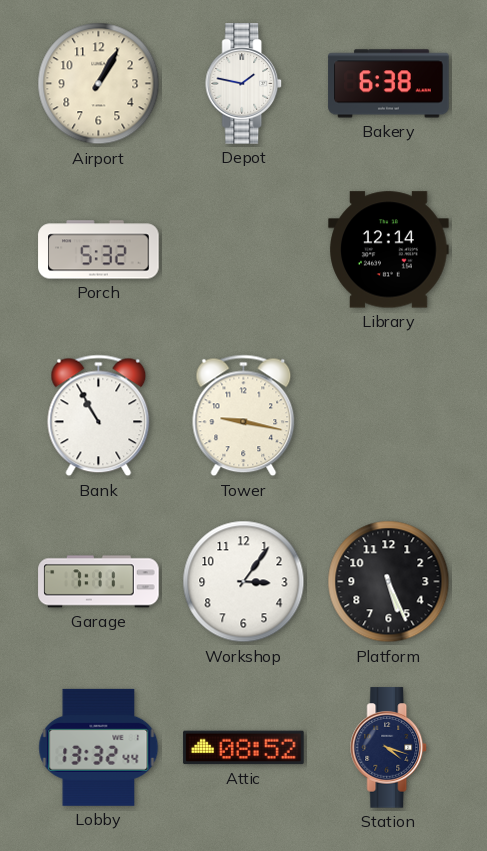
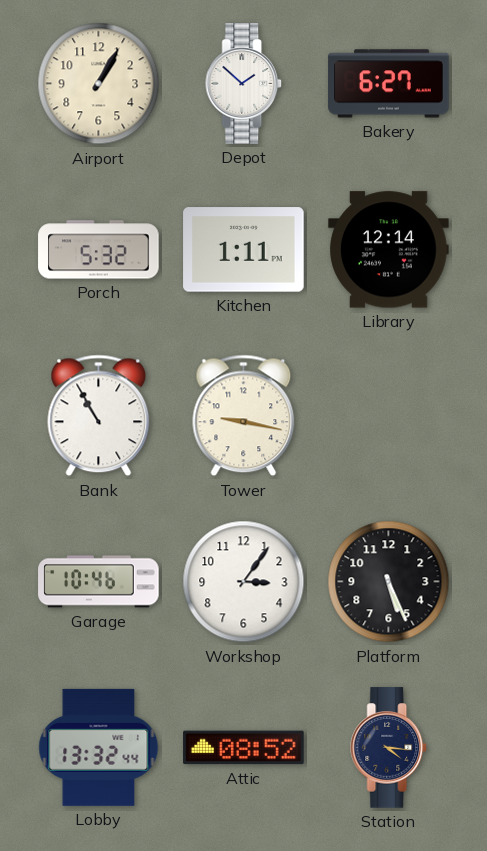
Depot: 1:47 -> 1:52 (244, 84)
Bakery: 6:38 -> 6:27 (389, 84)
Kitchen: none -> 1:11 (244, 250)
Garage: 7:11 -> 10:46 (99, 582)
Station: 4:18 -> 4:16 (389, 748)
